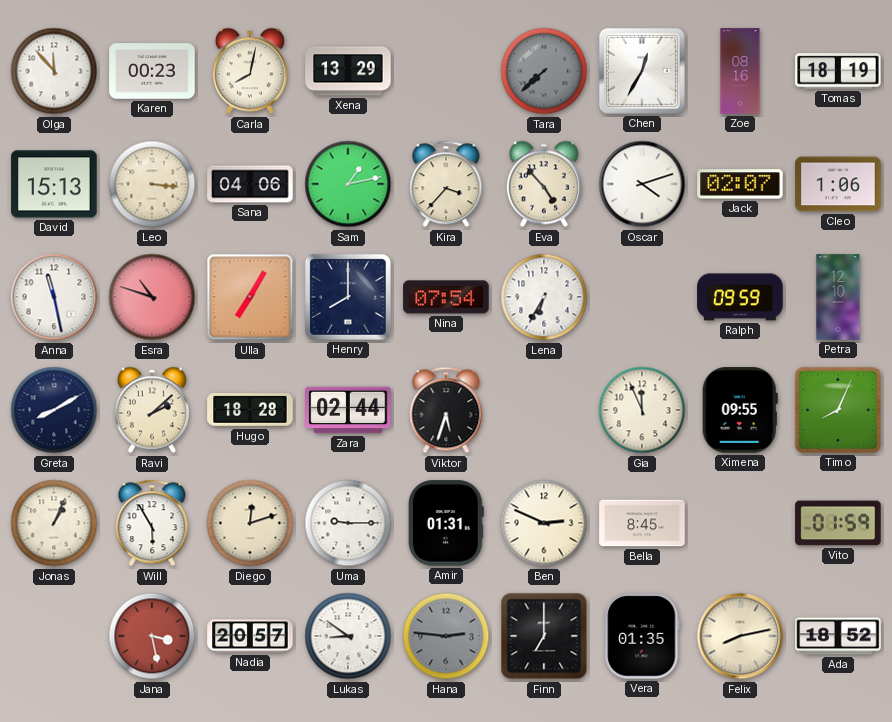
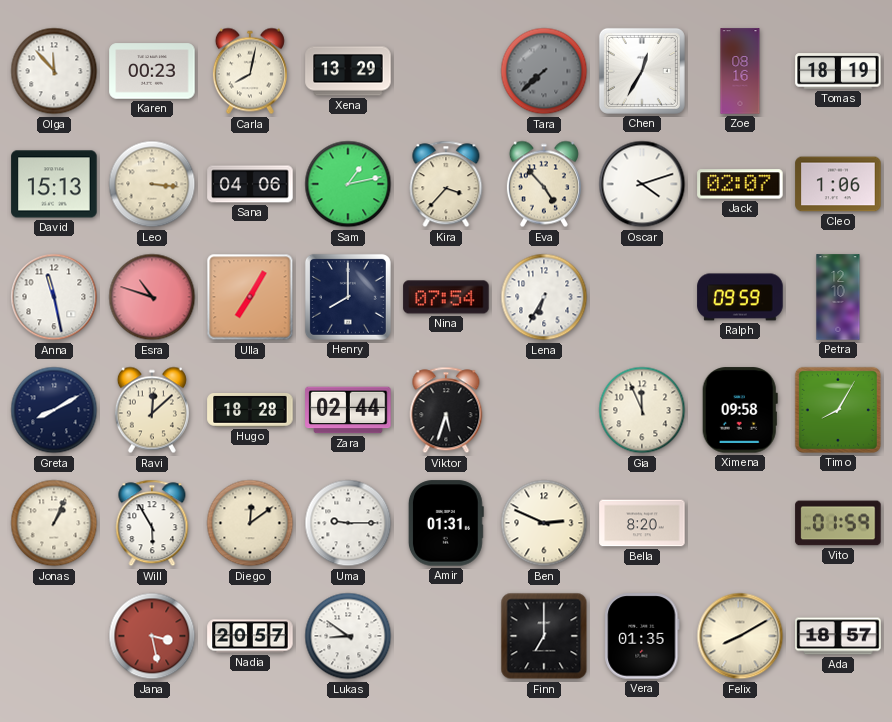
Ravi: 2:08 -> 12:08 (152, 410)
Ximena: 09:55 -> 09:58 (740, 410)
Timo: 8:04 -> 8:05 (838, 410)
Diego: 12:12 -> 12:09 (250, 523)
Bella: 8:45 -> 8:20 (642, 523)
Hana: 2:46 -> none (446, 636)
Felix: 8:13 -> 8:10 (740, 636)
Ada: 18:52 -> 18:57 (838, 636)
